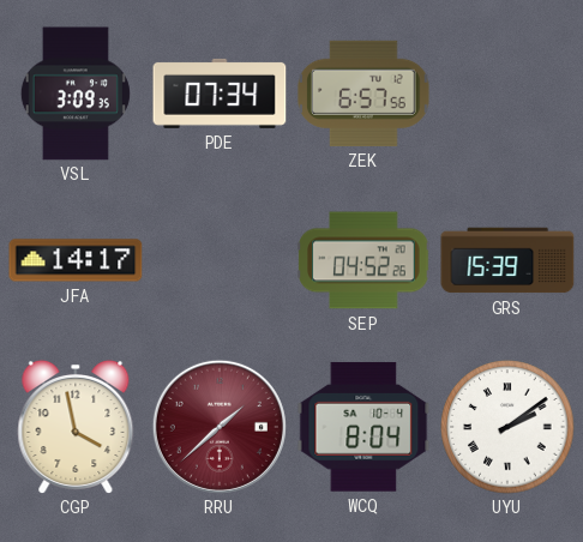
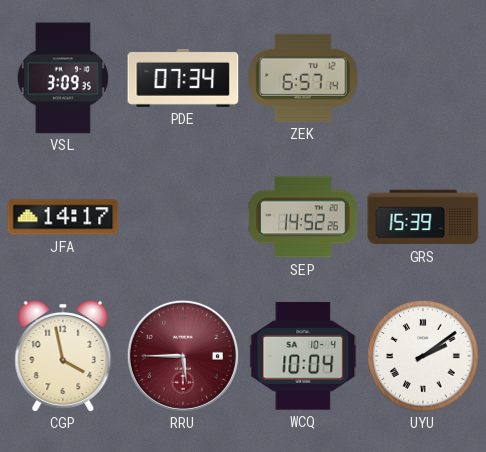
ZEK: 6:57:56 -> 6:57:14 (304, 78)
SEP: 04:52 -> 14:52 (303, 217)
RRU: 1:38 -> 5:45 (183, 356)
WCQ: 8:04 -> 10:04 (303, 356)
